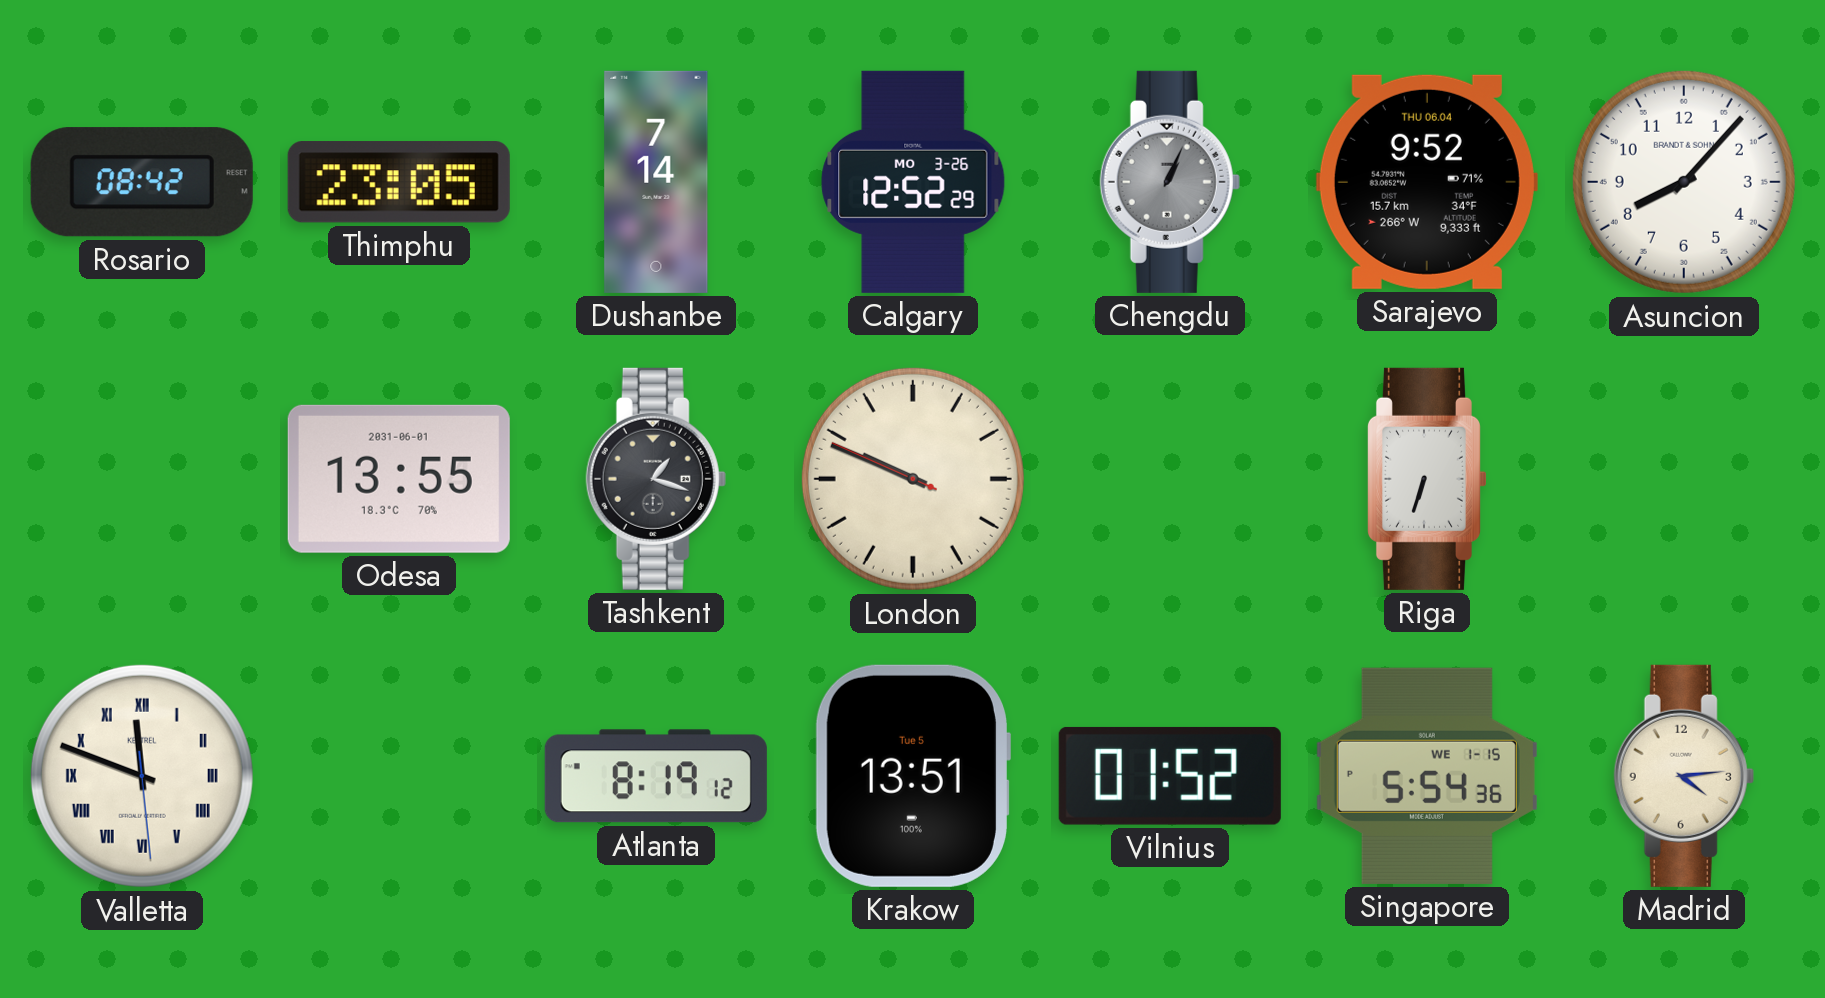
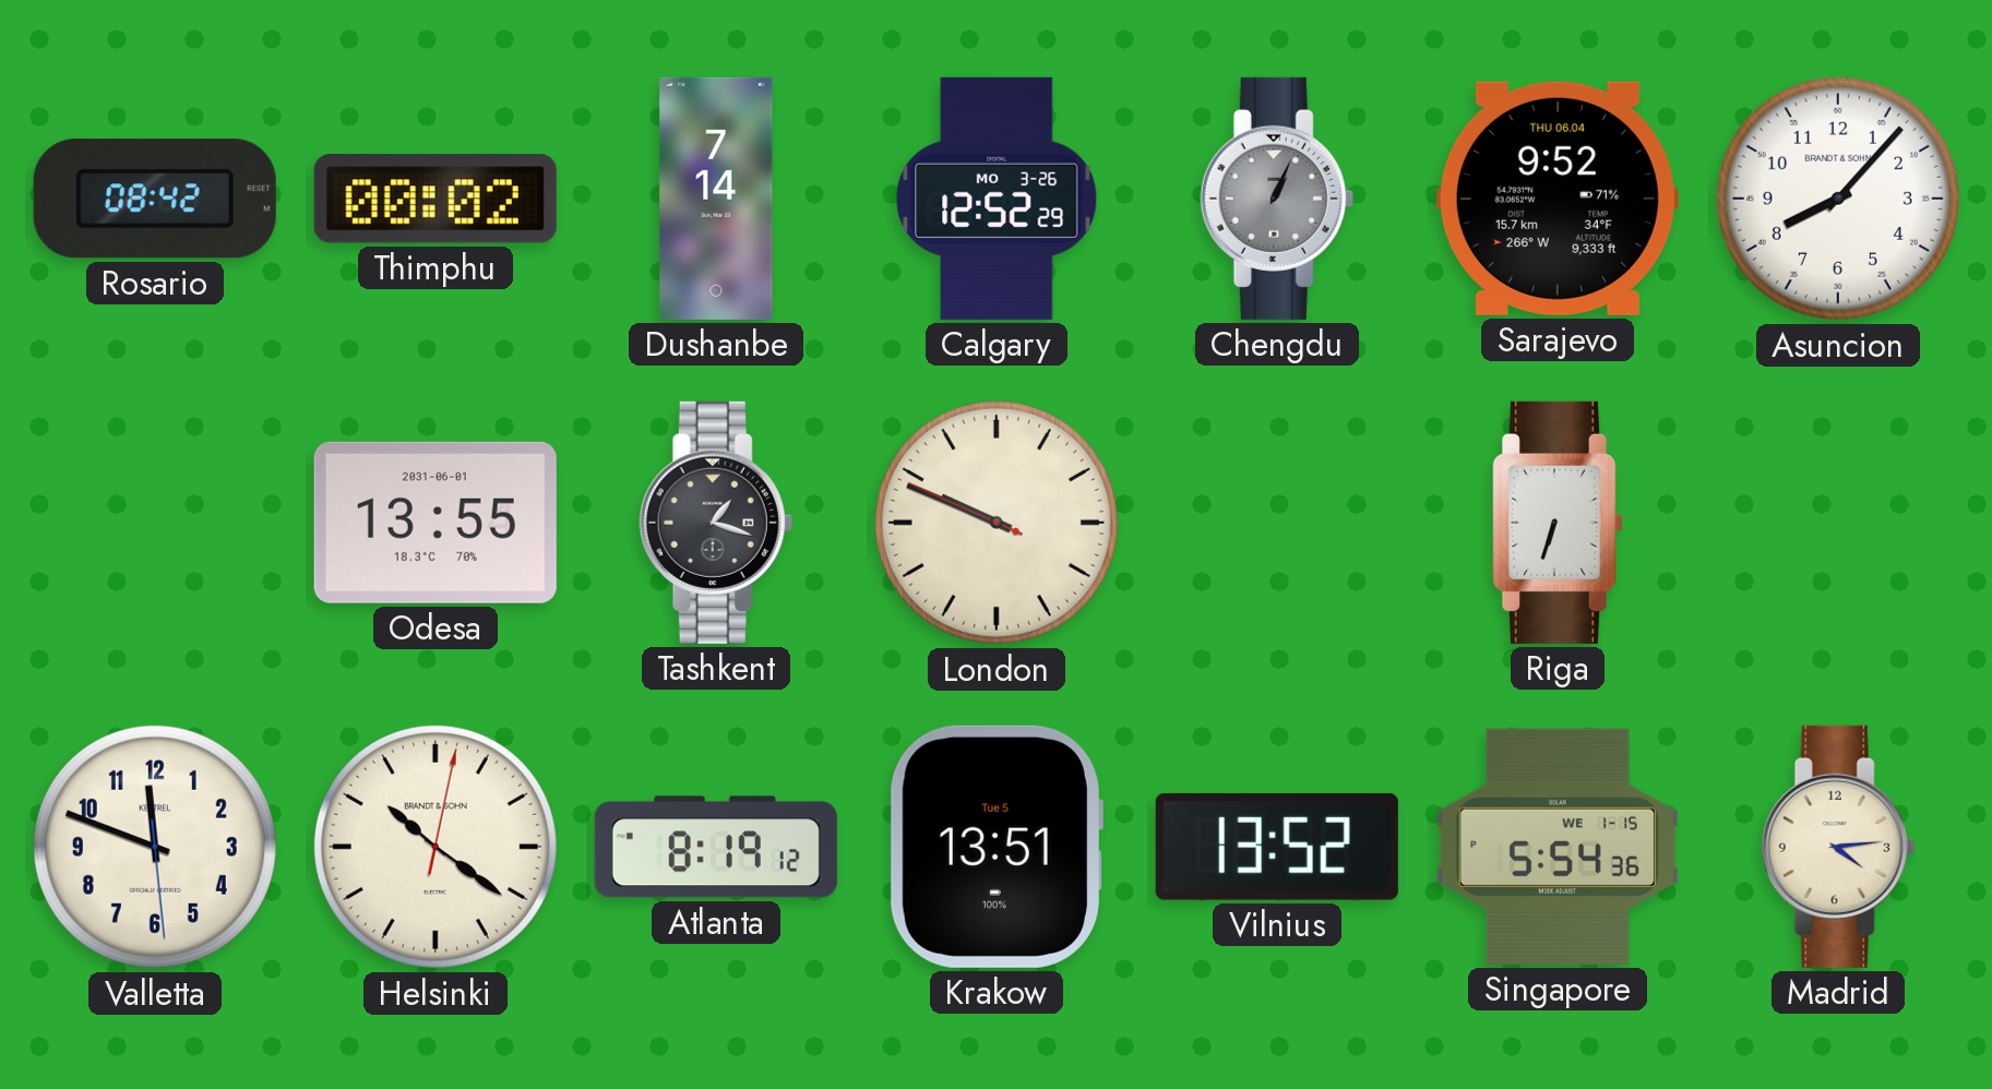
Thimphu: 23:05 -> 00:02 (436, 199)
Valletta numerals: Roman -> Arabic (155, 847)
Helsinki: none -> 10:21 (436, 847)
Vilnius: 01:52 -> 13:52 (1277, 847)
